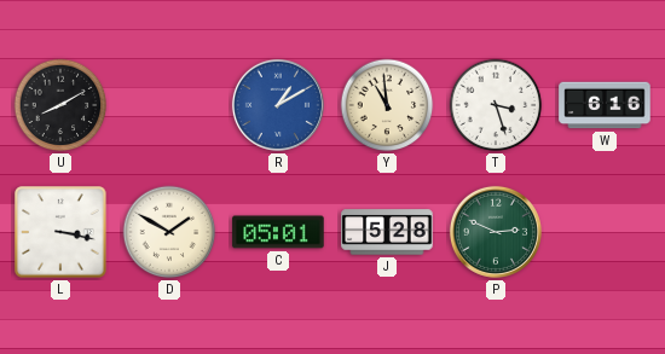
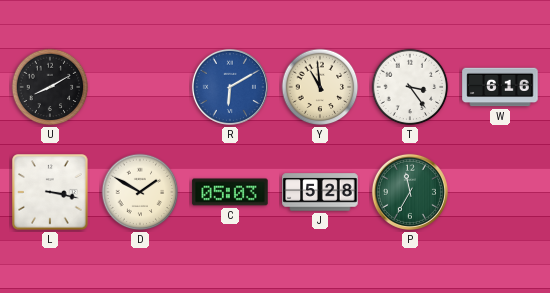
R: 1:10 -> 6:10 (230, 87)
T: 3:27 -> 3:24 (410, 87)
C: 05:01 -> 05:03 (230, 192)
P: 2:49 -> 11:35 (410, 192)
